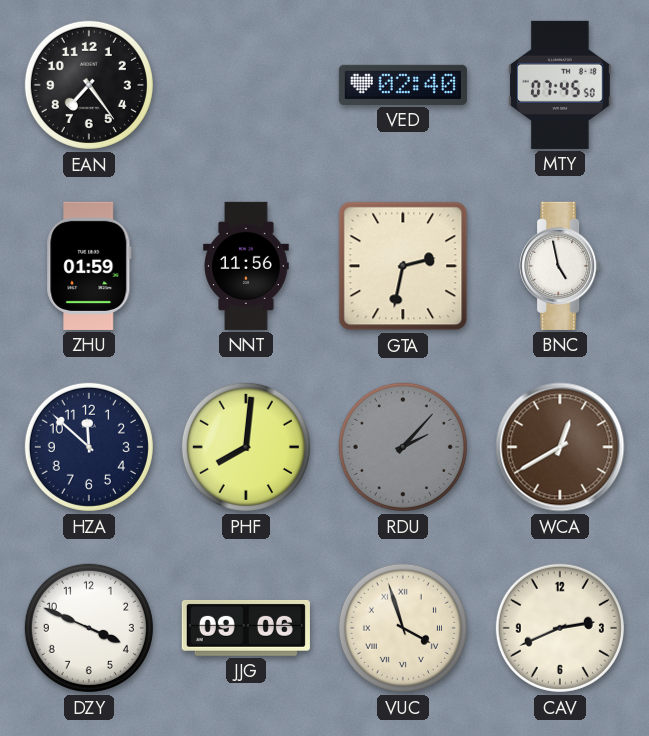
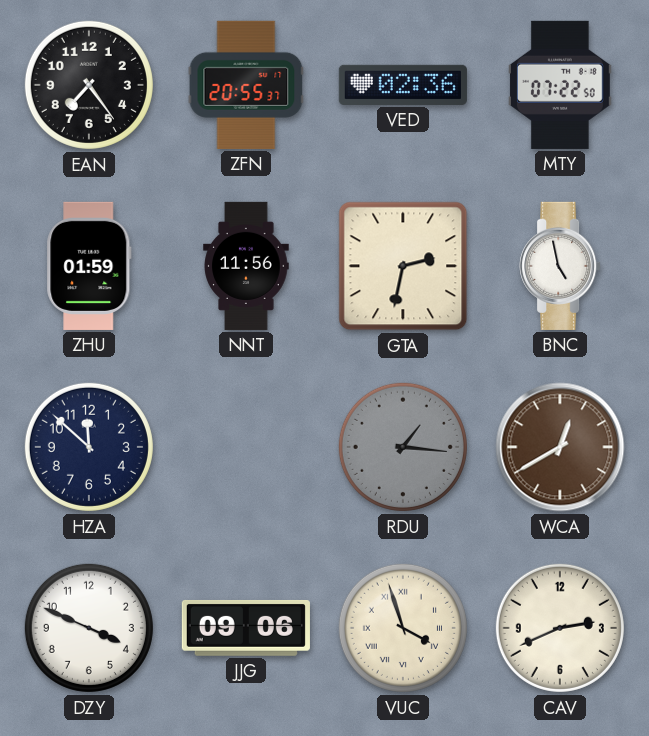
ZFN: none -> 20:55 (246, 85)
VED: 02:40 -> 02:36 (403, 85)
MTY: 07:45 -> 07:22 (560, 85)
PHF: 8:01 -> none (246, 447)
RDU: 2:07 -> 1:16 (403, 447)
